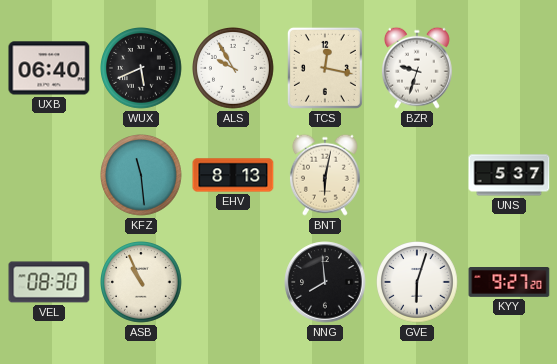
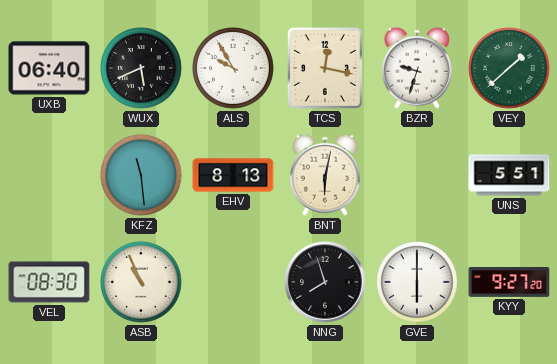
VEY: none -> 1:38 (510, 69)
UNS: 5:37 -> 5:51 (509, 175)
NNG: 7:59 -> 7:57 (325, 282)
GVE: 6:03 -> 6:00 (418, 283)
